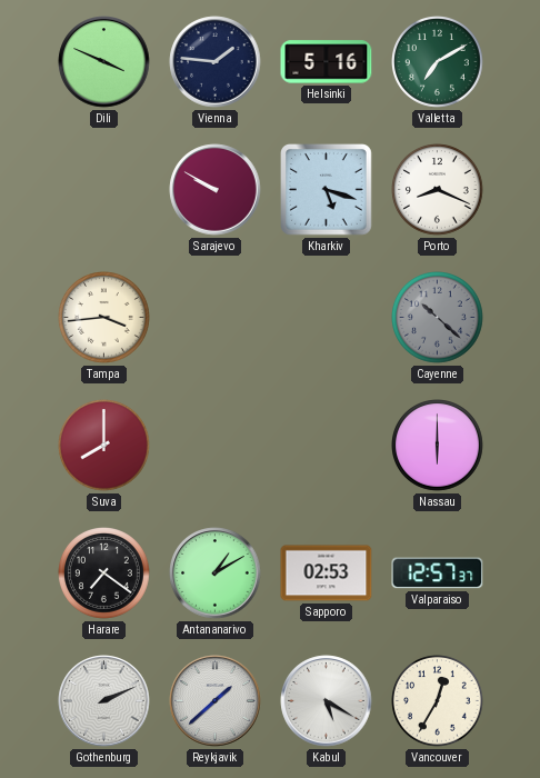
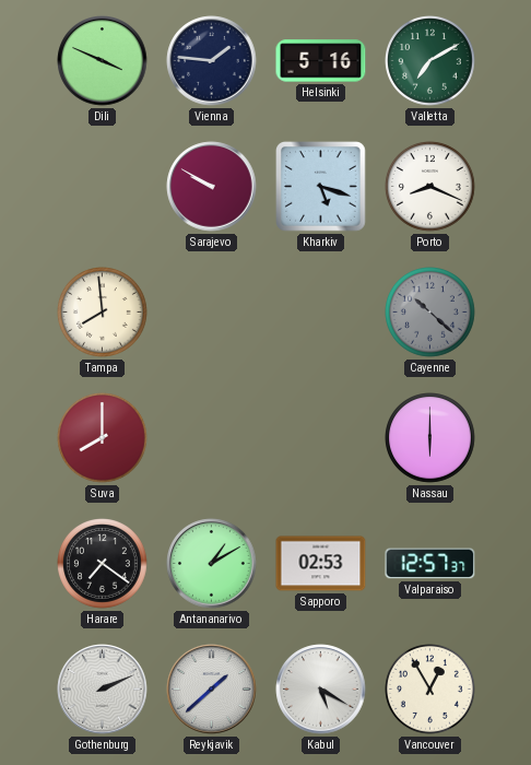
Tampa: 3:44 -> 7:59 (103, 313)
Vancouver: 12:35 -> 12:55 (430, 690)
